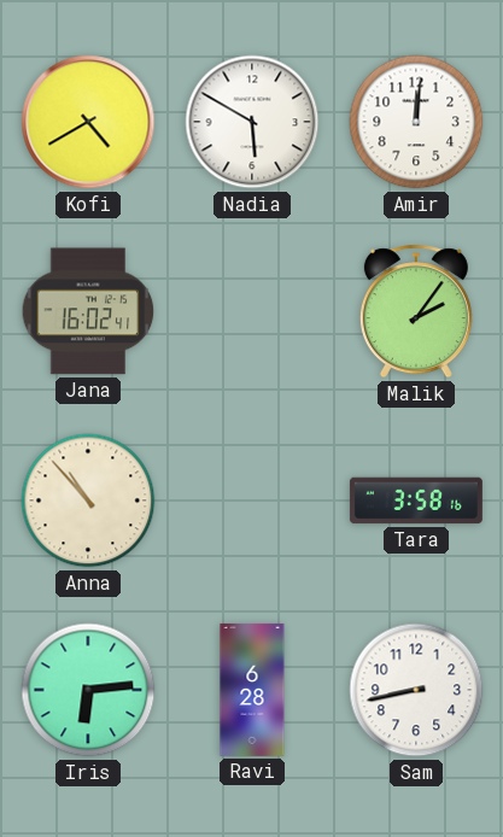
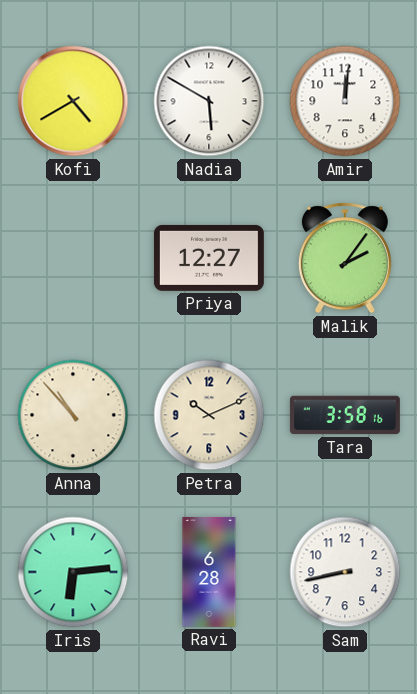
Jana: 16:02 -> none (88, 311)
Priya: none -> 12:27 (209, 258)
Petra: none -> 10:11 (209, 415)
